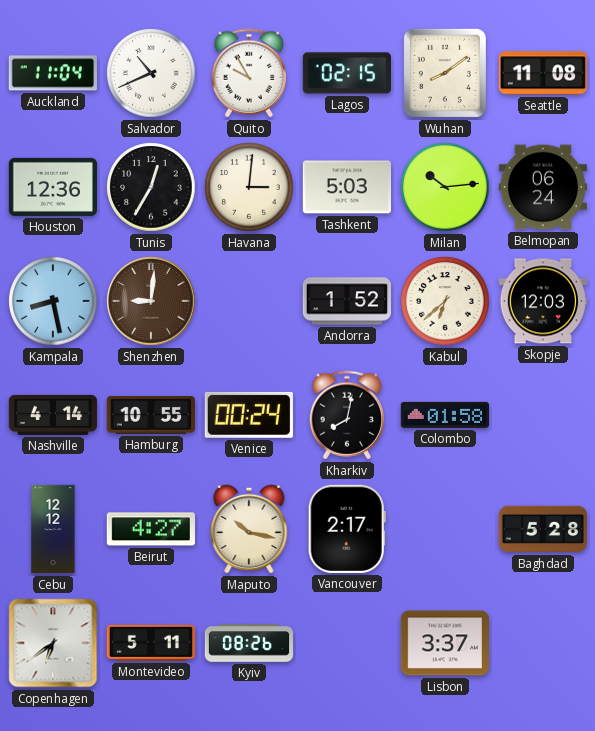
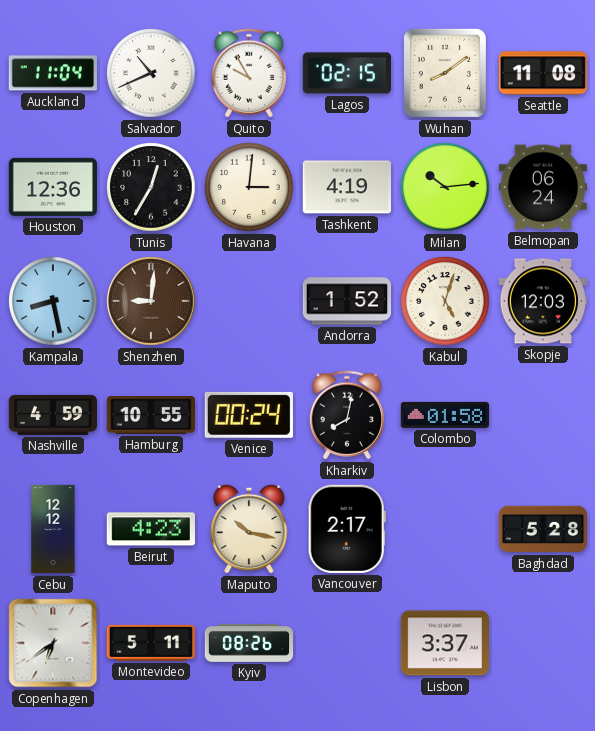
Tashkent: 5:03 -> 4:19 (346, 187)
Kabul: 6:38 -> 5:03 (445, 301)
Nashville: 4:14 -> 4:59 (52, 415)
Beirut: 4:27 -> 4:23 (151, 529)
